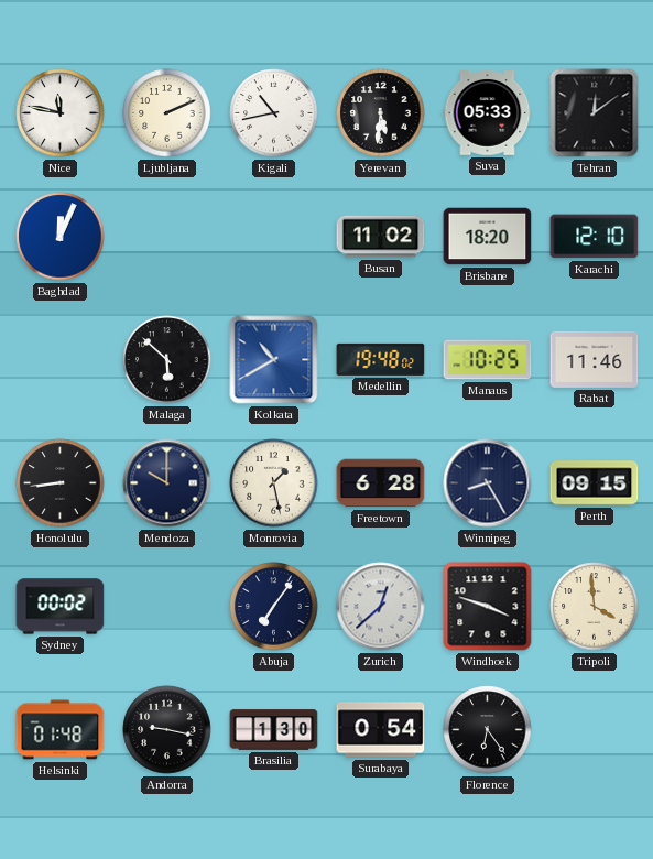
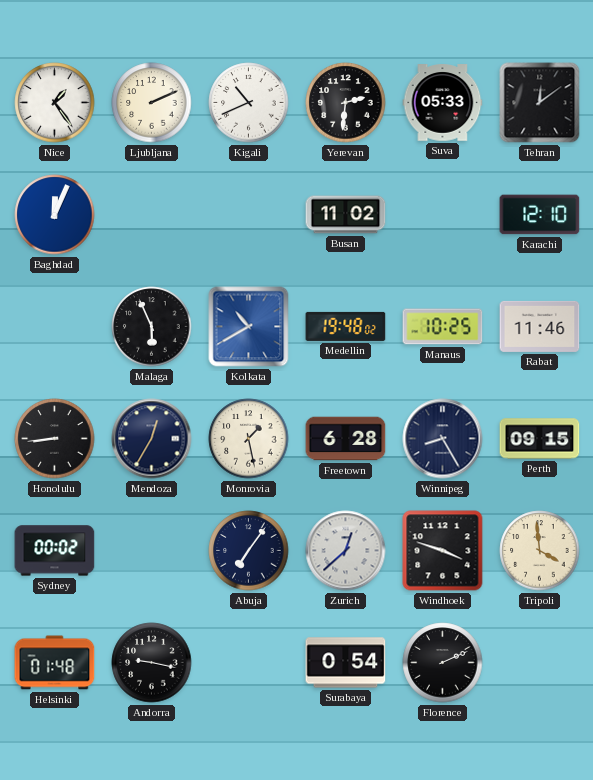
Nice: 11:47 -> 1:24 (55, 103)
Kigali: 10:43 -> 10:41 (249, 103)
Yerevan: 5:31 -> 2:31 (346, 103)
Brisbane: 18:20 -> none (488, 237)
Malaga: 5:52 -> 5:56 (152, 327)
Mendoza: 10:00 -> 12:35 (152, 439)
Brasilia: 1:30 -> none (274, 730)
Florence: 6:24 -> 2:11 (443, 663)
